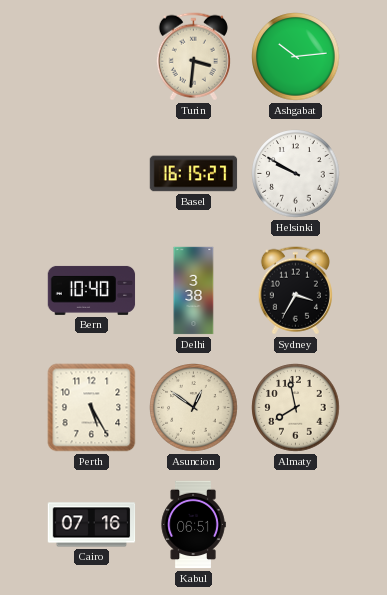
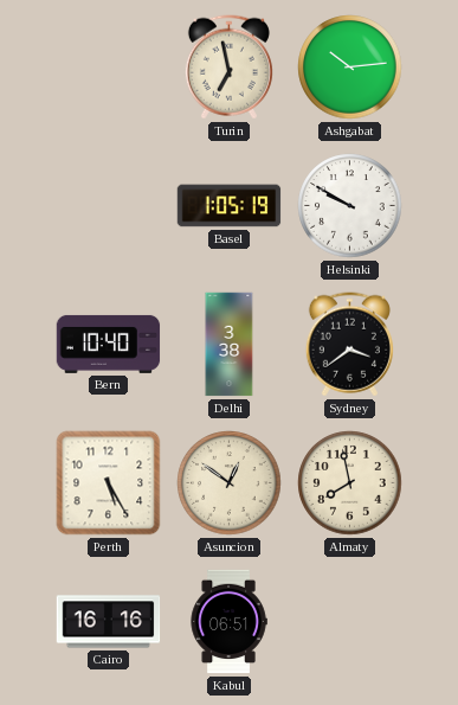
Turin: 3:31 -> 6:58 (228, 68)
Basel: 16:15 -> 1:05 (230, 206)
Sydney: 3:35 -> 3:39 (349, 345)
Cairo: 07:16 -> 16:16 (109, 622)
